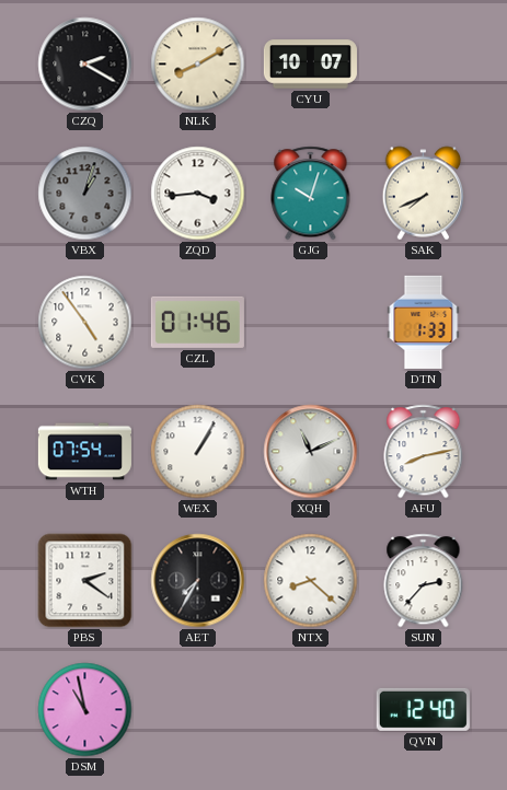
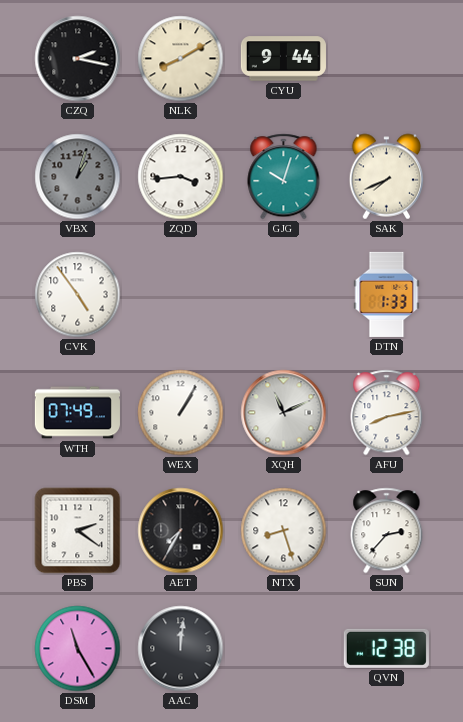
CZQ: 2:20 -> 2:17 (78, 59)
CYU: 10:07 -> 9:44 (283, 59)
CZL: 01:46 -> none (197, 322)
WTH: 07:54 -> 07:49 (77, 413)
NTX: 8:22 -> 8:27 (284, 531)
DSM: 10:58 -> 11:25 (78, 649)
AAC: none -> 12:01 (181, 649)
QVN: 12:40 -> 12:38 (386, 648)
